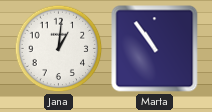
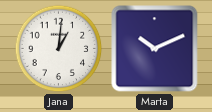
Marta: 10:54 -> 10:11 (155, 49)
